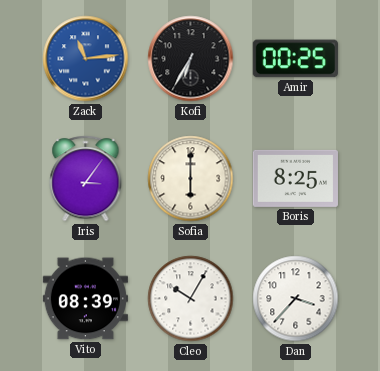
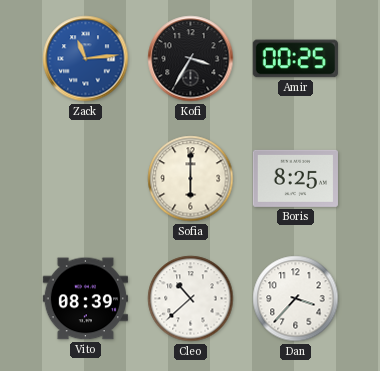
Kofi: 6:35 -> 3:35 (191, 59)
Iris: 3:06 -> none (86, 179)
Cleo: 10:05 -> 10:38 (191, 299)
